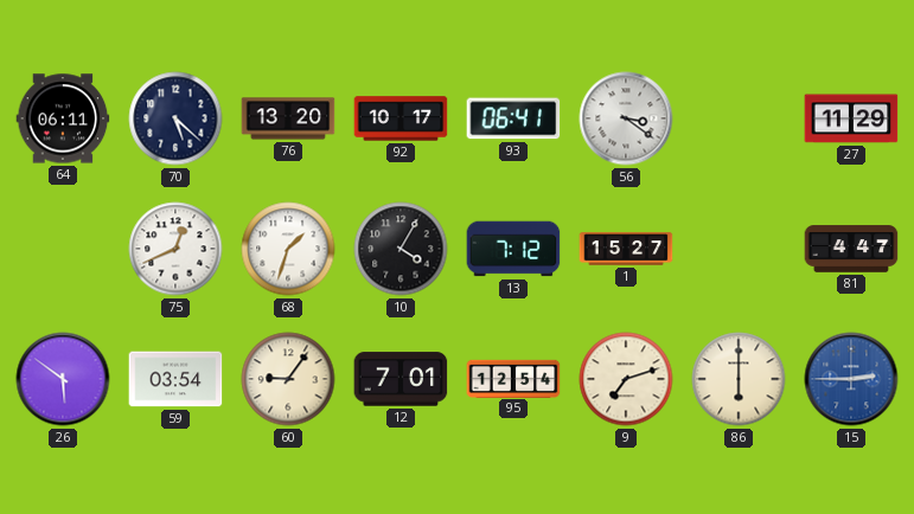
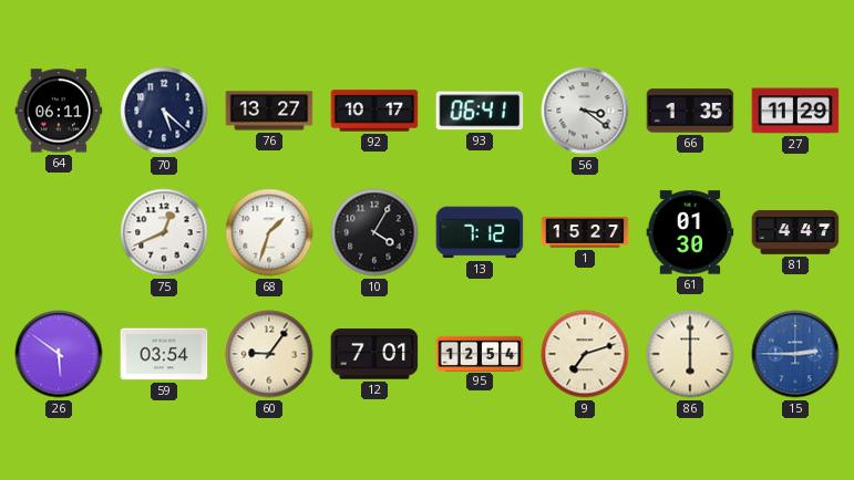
76: 13:20 -> 13:27 (269, 111)
66: none -> 1:35 (690, 111)
61: none -> 01:30 (690, 232)
